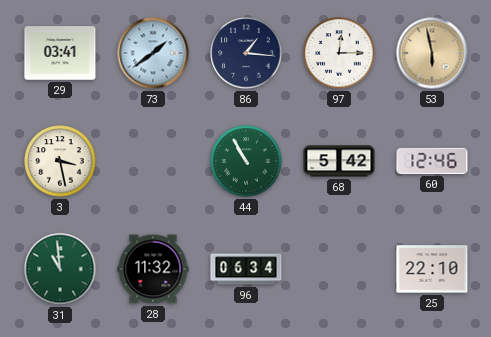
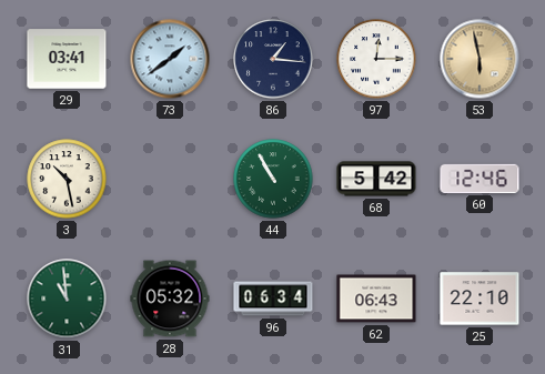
3: 3:28 -> 10:28 (67, 179)
28: 11:32 -> 05:32 (170, 299)
62: none -> 06:43 (376, 299)
